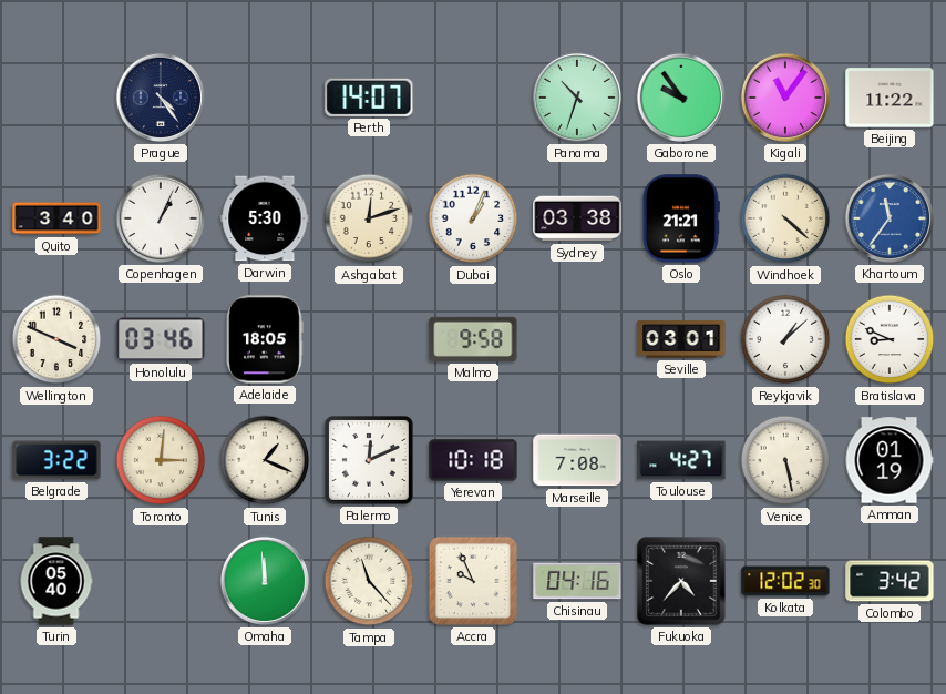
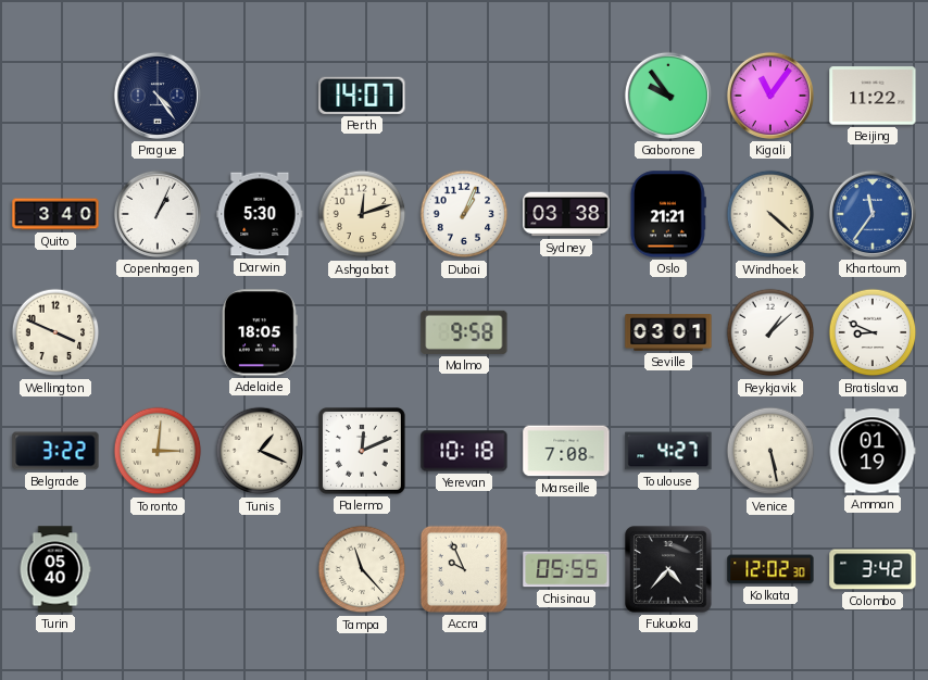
Panama: 10:33 -> none (577, 98)
Honolulu: 03:46 -> none (161, 339)
Omaha: 11:59 -> none (265, 581)
Chisinau: 04:16 -> 05:55 (566, 569)
